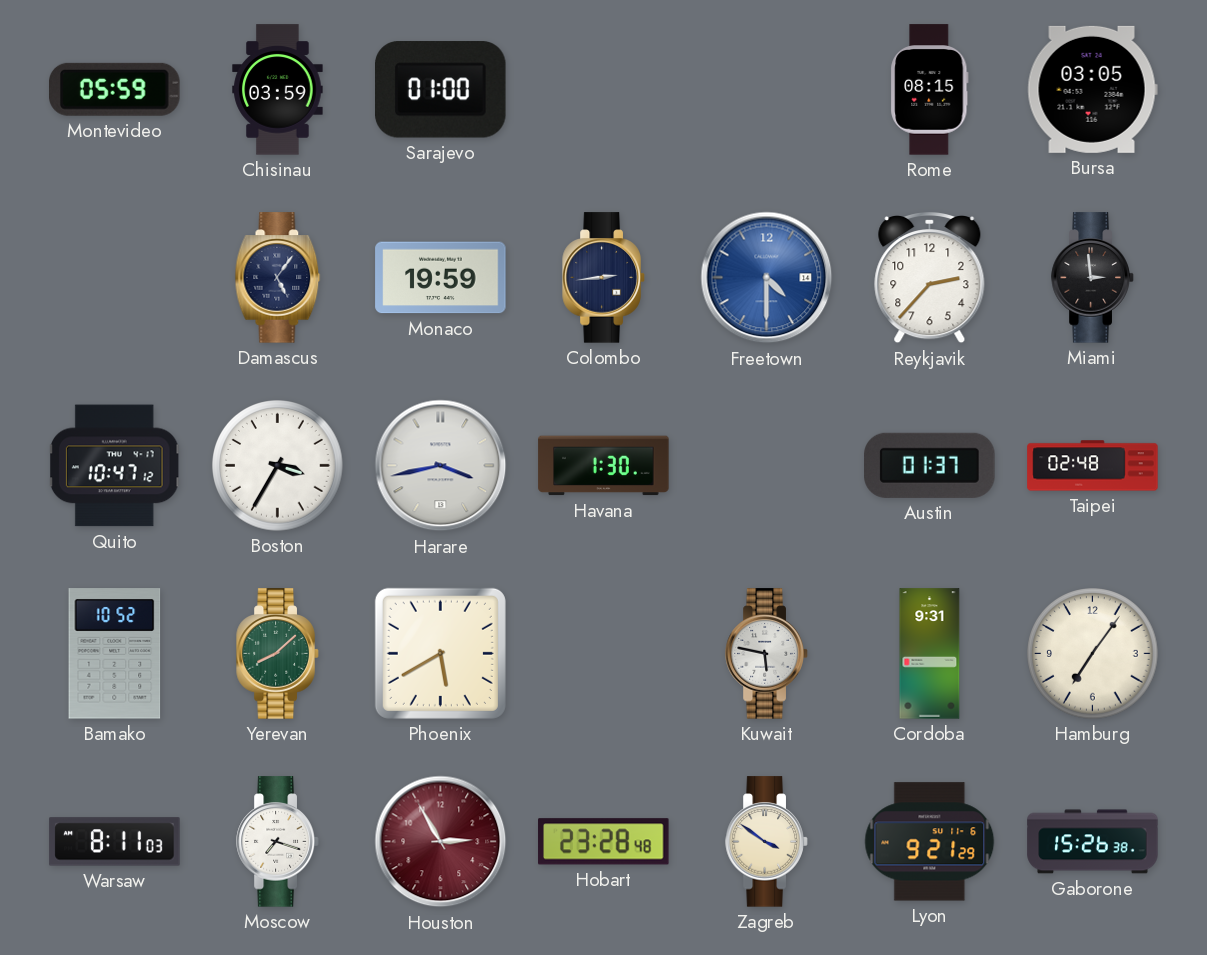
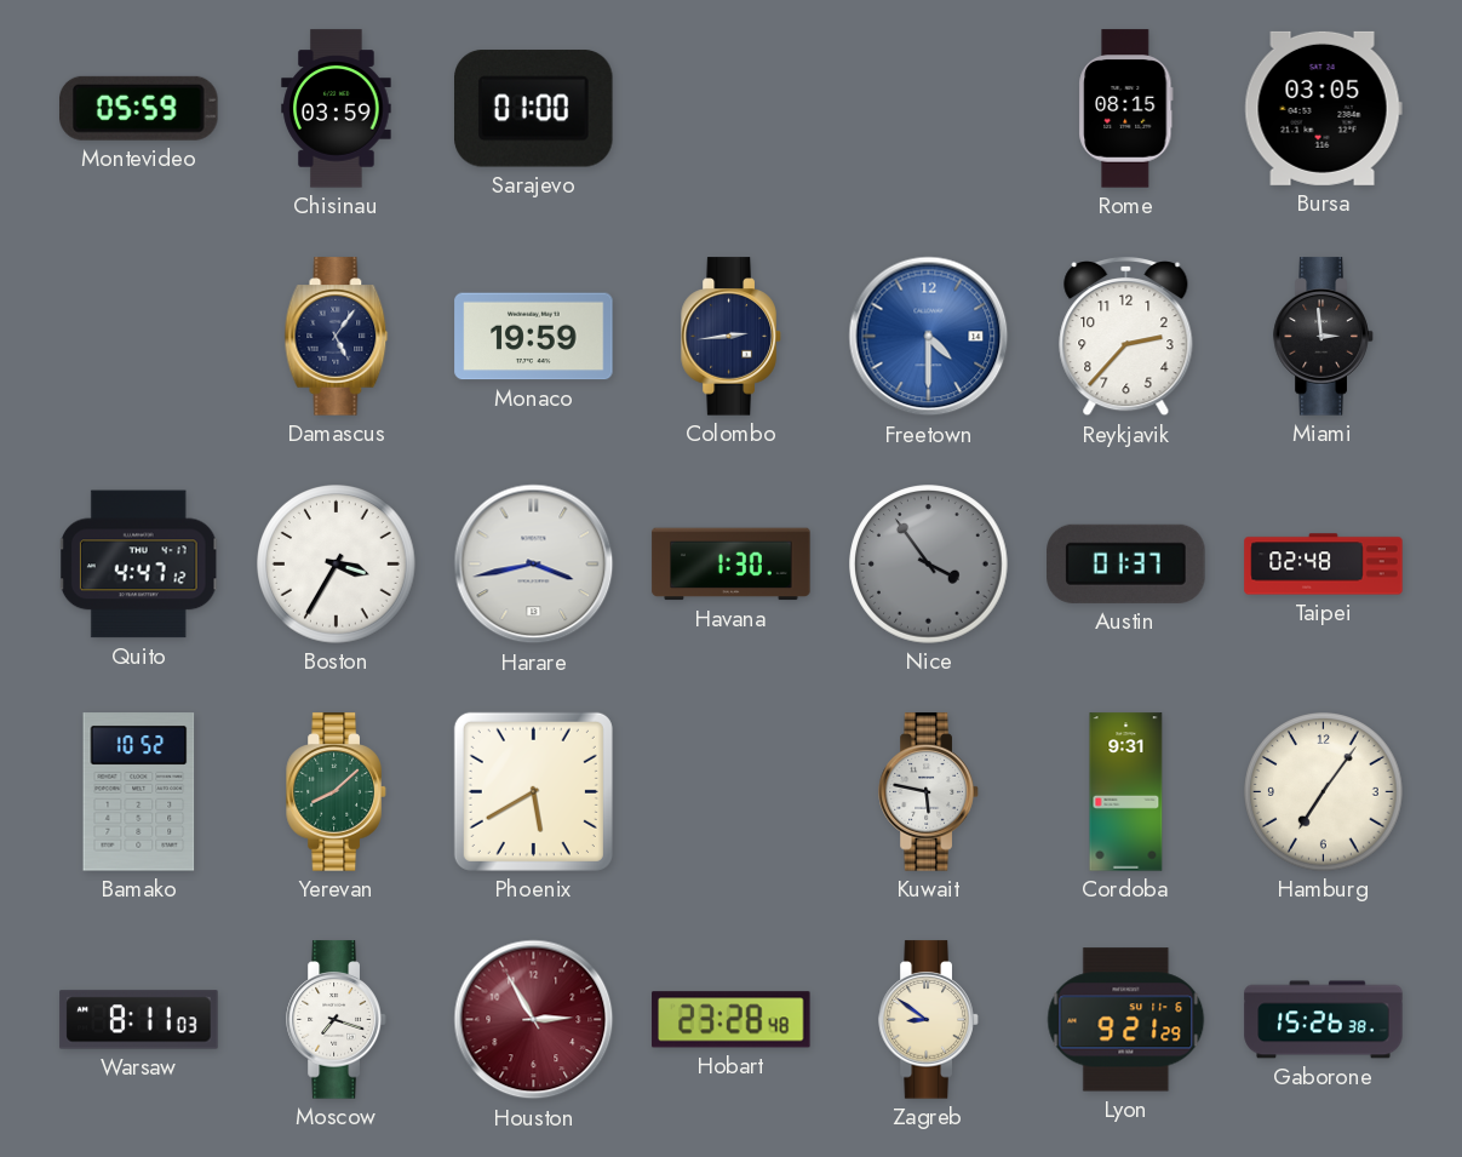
Quito: 10:47 -> 4:47 (139, 565)
Nice: none -> 3:54 (929, 565)
Zagreb: 3:51 -> 8:51 (929, 1020)
